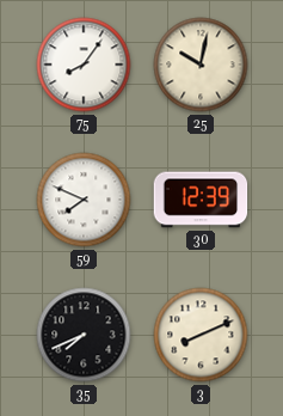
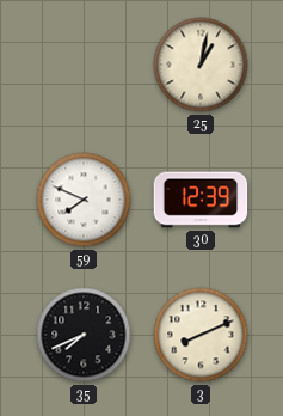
75: 8:06 -> none (84, 65)
25: 10:02 -> 1:02 (201, 65)
